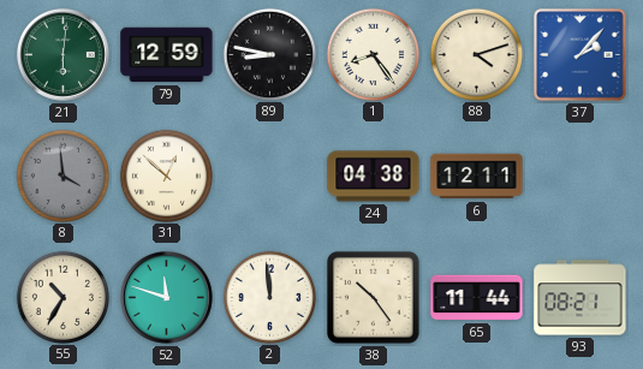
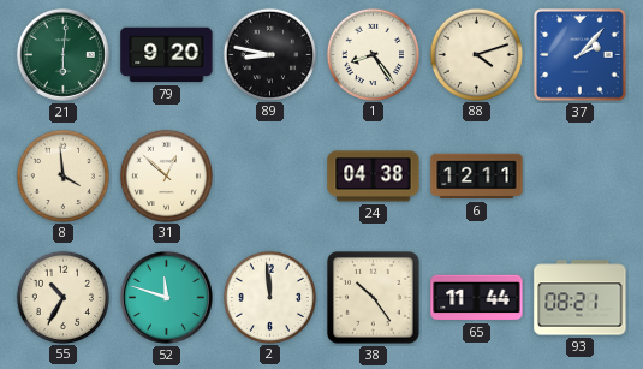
79: 12:59 -> 9:20 (167, 55)
8 dial: grey -> cream (62, 175)
